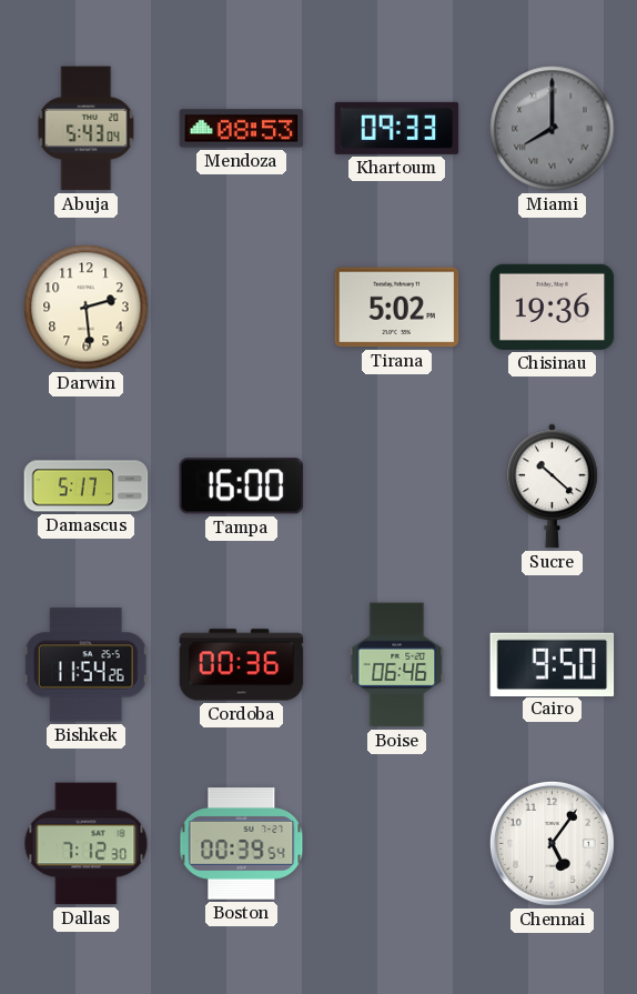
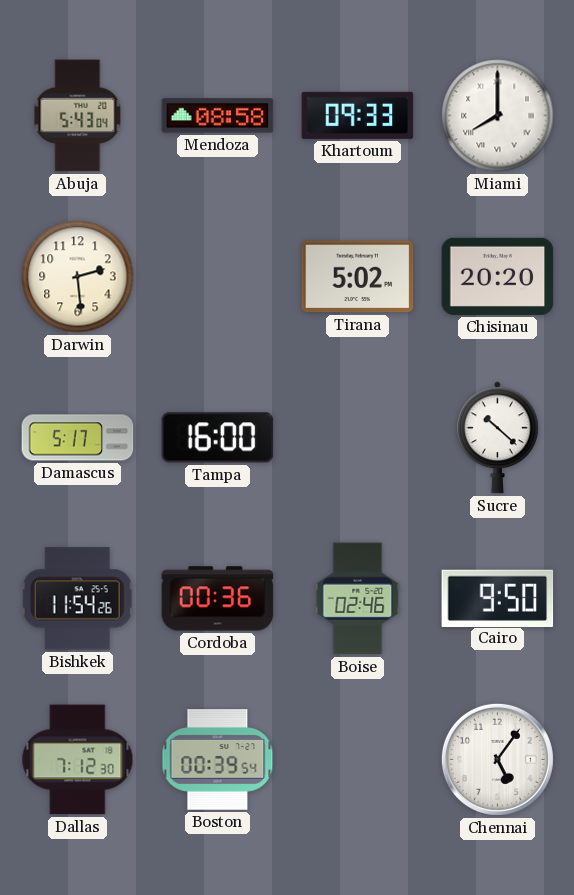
Mendoza: 08:53 -> 08:58 (218, 116)
Miami dial: grey -> white (498, 116)
Chisinau: 19:36 -> 20:20 (498, 276)
Boise: 06:46 -> 02:46 (358, 599)
